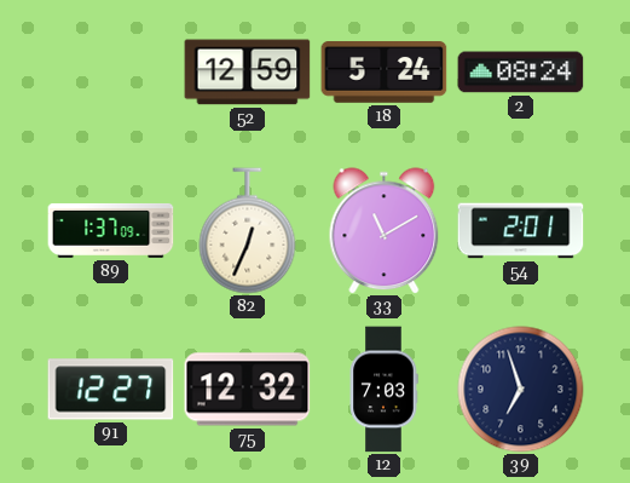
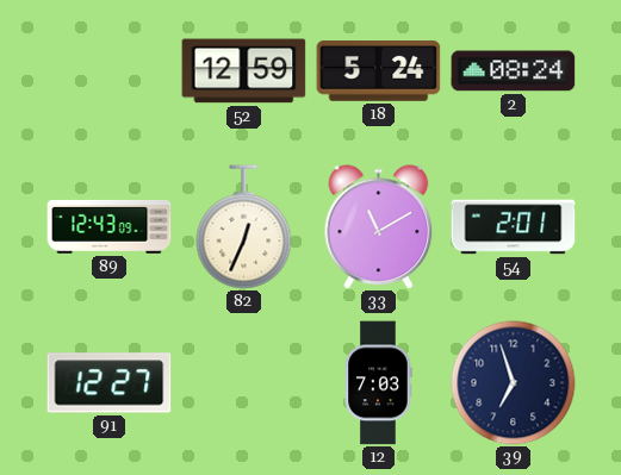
89: 1:37 -> 12:43 (110, 226)
75: 12:32 -> none (248, 390)
